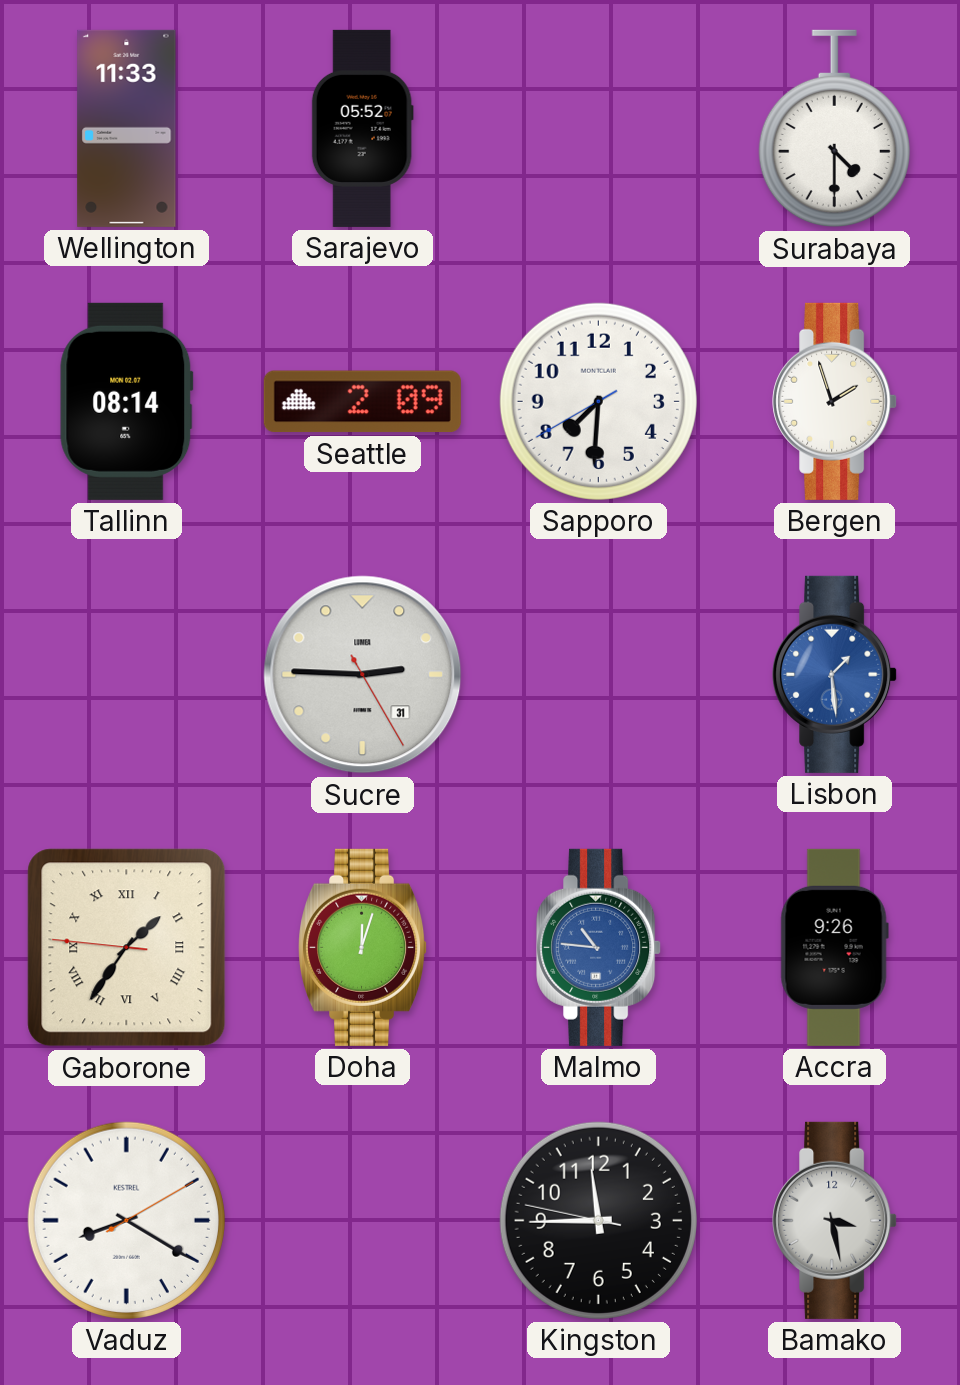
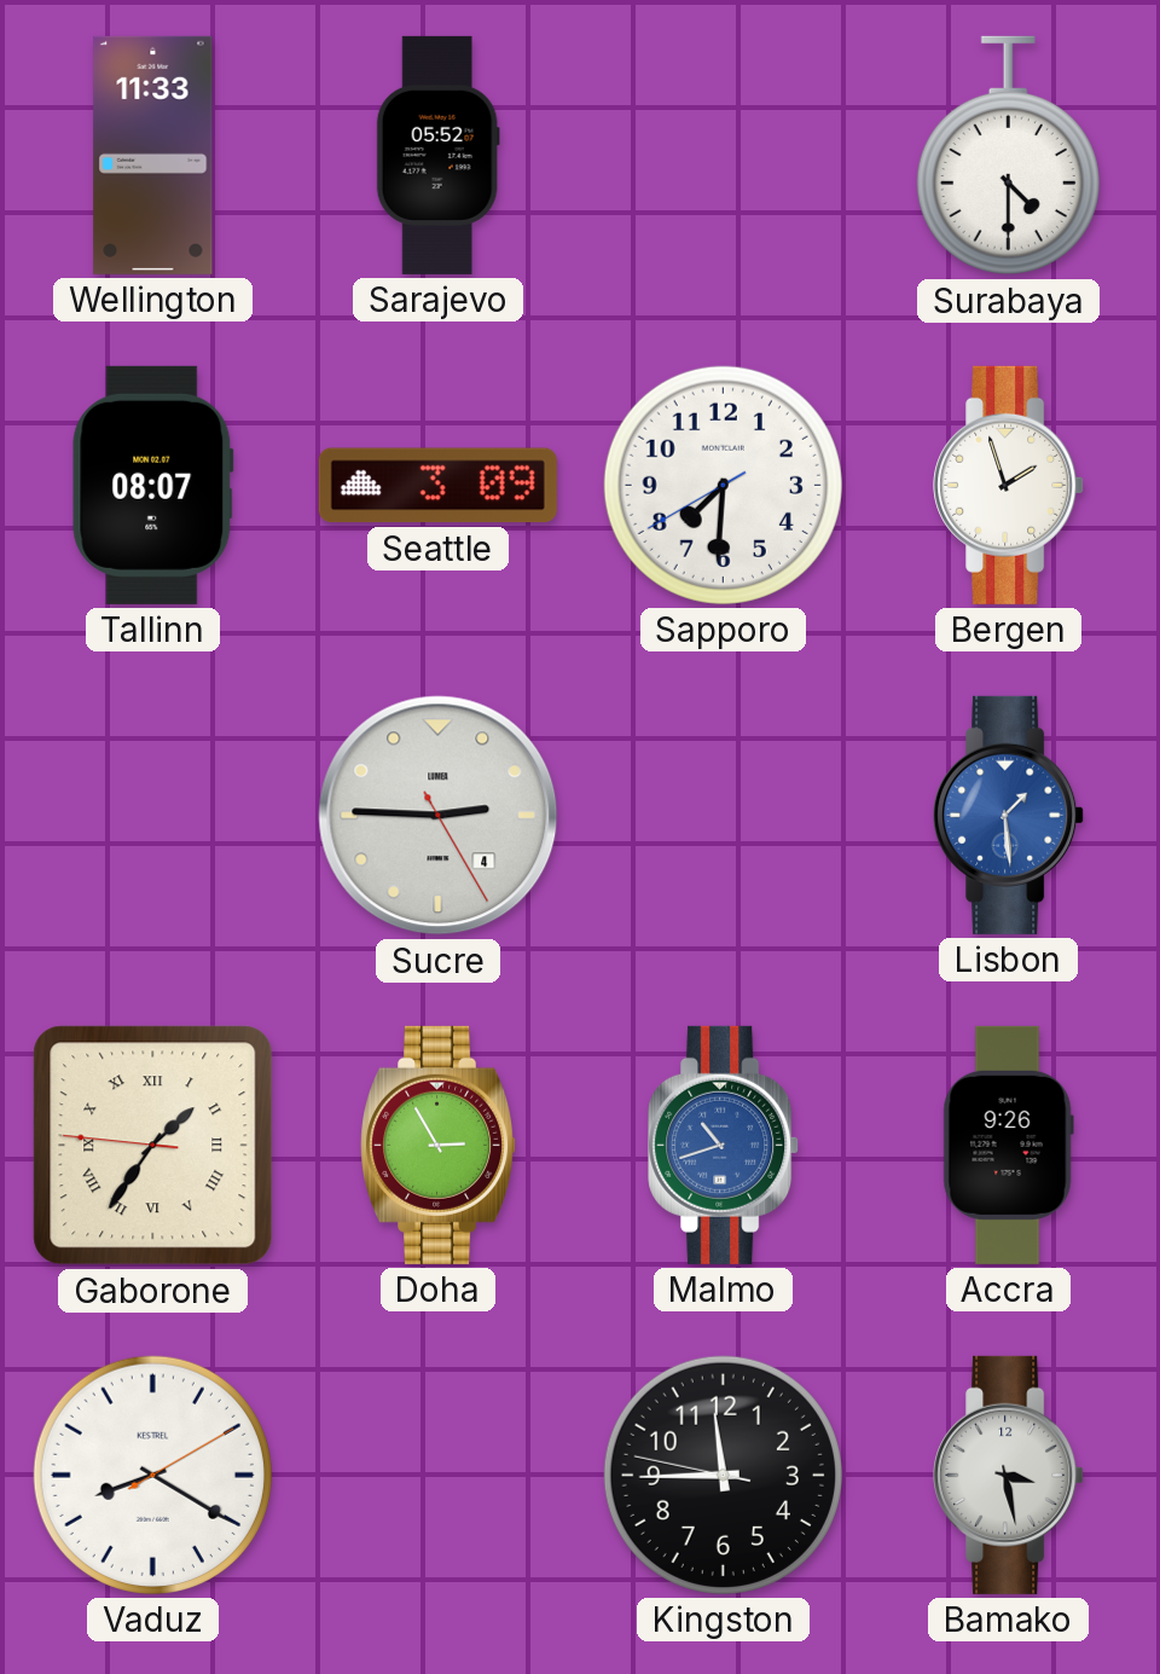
Tallinn: 08:14 -> 08:07 (153, 485)
Seattle: 2:09 -> 3:09 (437, 486)
Sucre date: 31 -> 4 (439, 816)
Doha: 12:03 -> 2:55 (439, 1145)
Malmo: 10:46 -> 10:42 (724, 1145)
